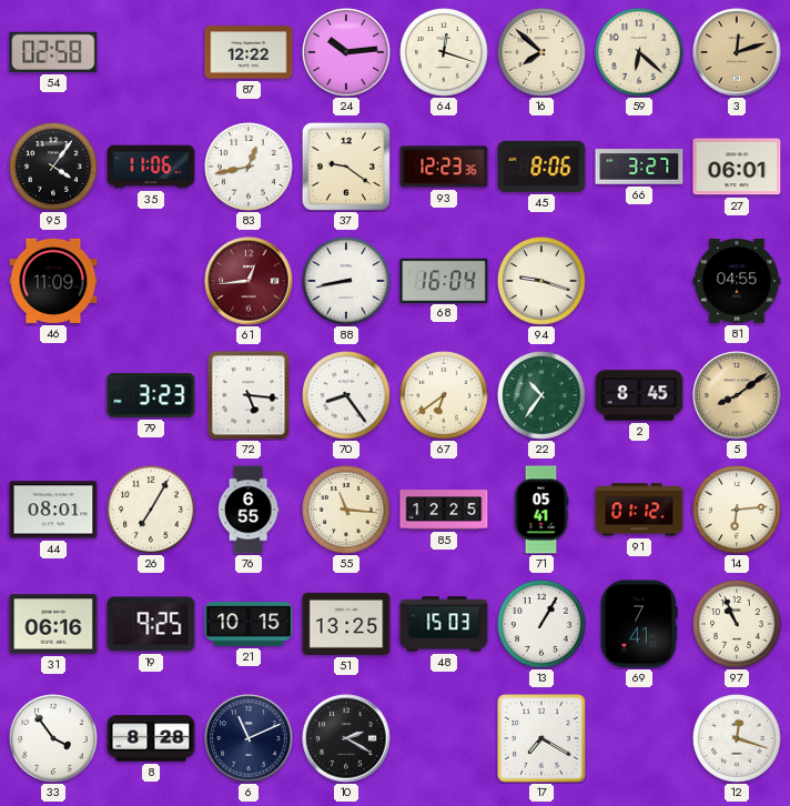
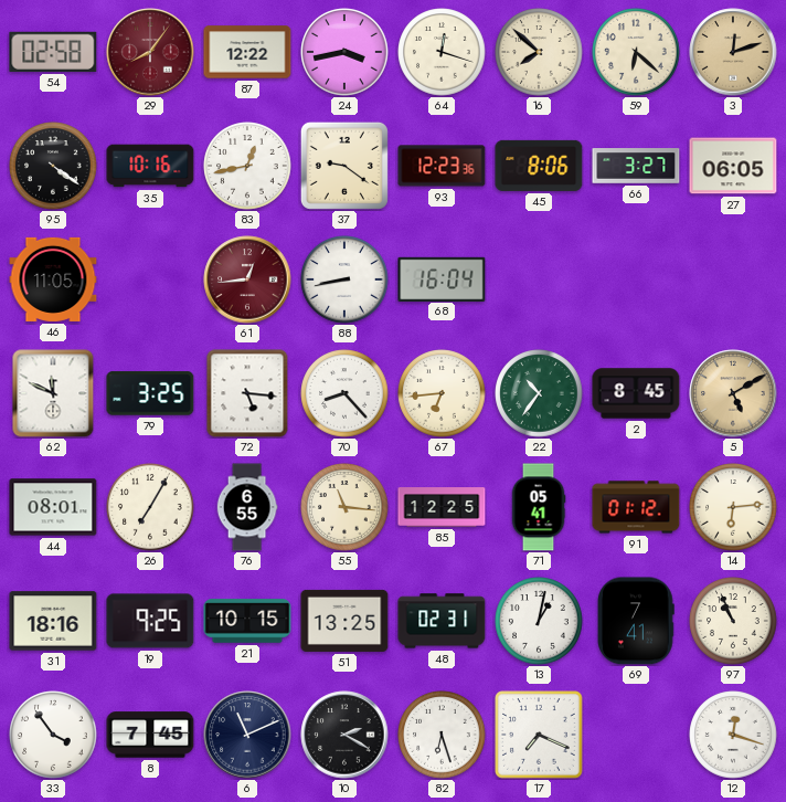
29: none -> 8:06 (150, 52)
24: 10:14 -> 3:43 (344, 52)
95: 4:06 -> 4:21 (53, 166)
35: 11:06 -> 10:16 (150, 166)
27: 06:01 -> 06:05 (733, 166)
46: 11:09 -> 11:05 (53, 279)
94: 9:18 -> none (541, 281)
81: 04:55 -> none (737, 281)
62: none -> 11:49 (53, 393)
79: 3:23 -> 3:25 (150, 393)
70: 8:24 -> 8:23 (344, 393)
67: 6:39 -> 6:44 (442, 393)
5: 8:09 -> 5:10 (733, 393)
31: 06:16 -> 18:16 (53, 621)
48: 15:03 -> 02:31 (442, 621)
13: 1:05 -> 1:02 (539, 621)
8: 8:28 -> 7:45 (150, 735)
82: none -> 6:27 (442, 735)
17: 7:20 -> 7:19 (539, 735)
